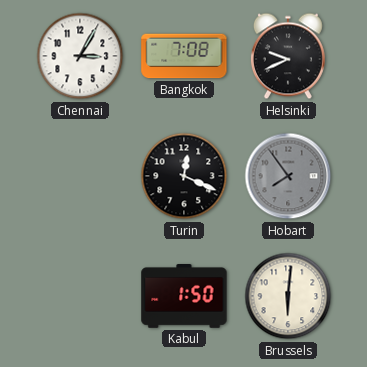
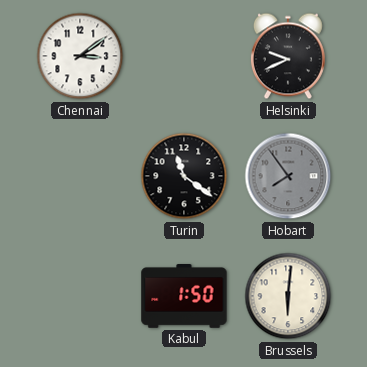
Chennai: 3:05 -> 3:09 (80, 56)
Bangkok: 7:08 -> none (184, 56)
Turin: 12:19 -> 11:21 (184, 176)
